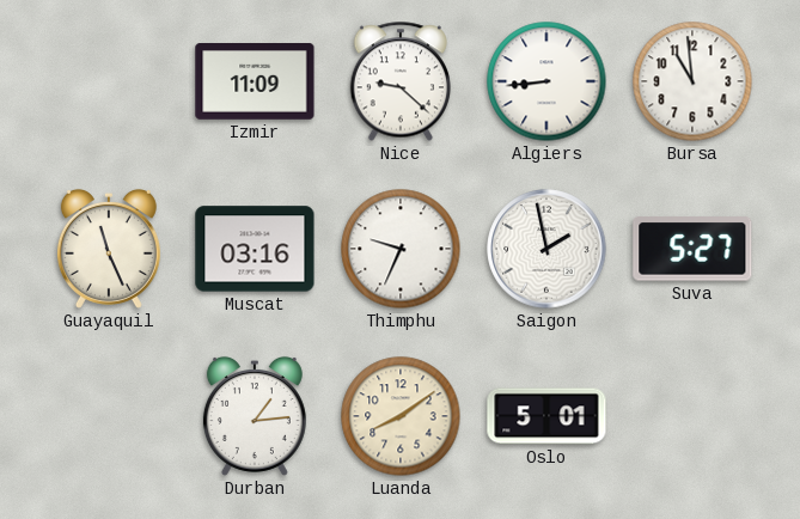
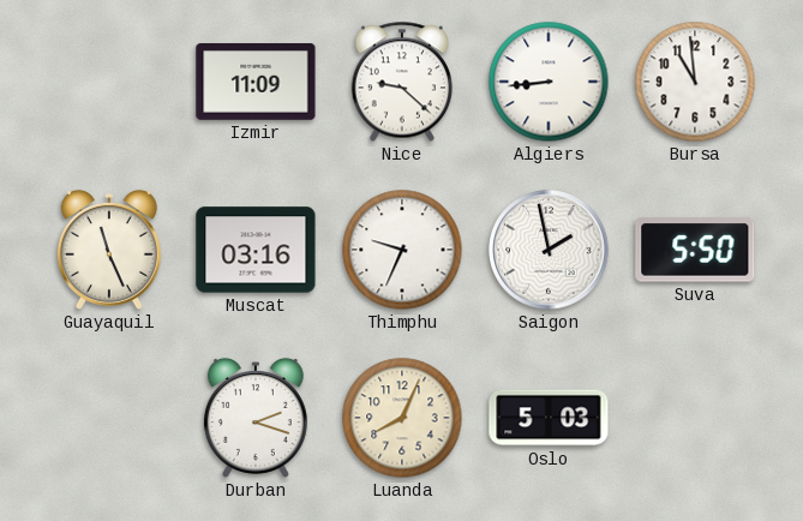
Suva: 5:27 -> 5:50 (695, 250)
Durban: 1:14 -> 2:18 (256, 418)
Luanda: 8:09 -> 8:04 (402, 418)
Oslo: 5:01 -> 5:03 (549, 418)
